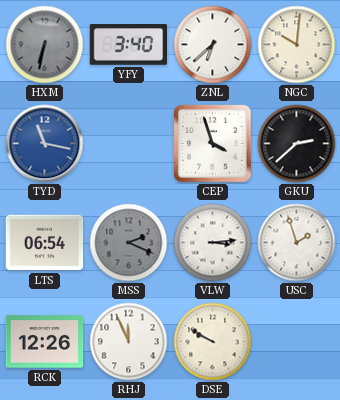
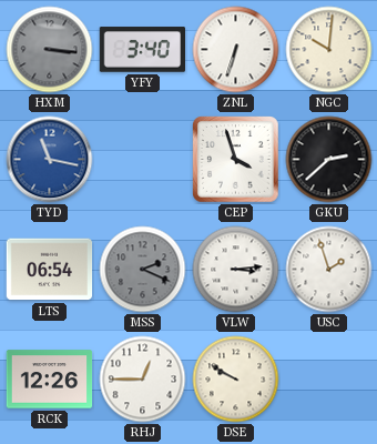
HXM: 6:32 -> 3:16 (50, 50)
ZNL: 6:38 -> 6:33 (236, 50)
RHJ: 11:56 -> 12:45 (143, 380)
